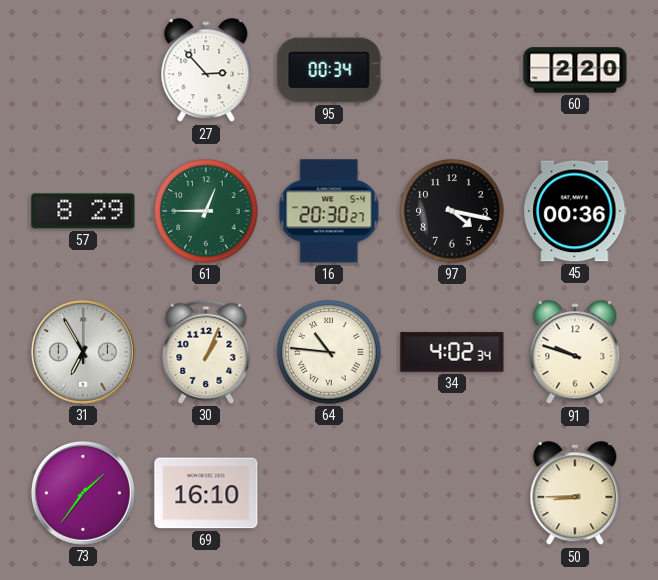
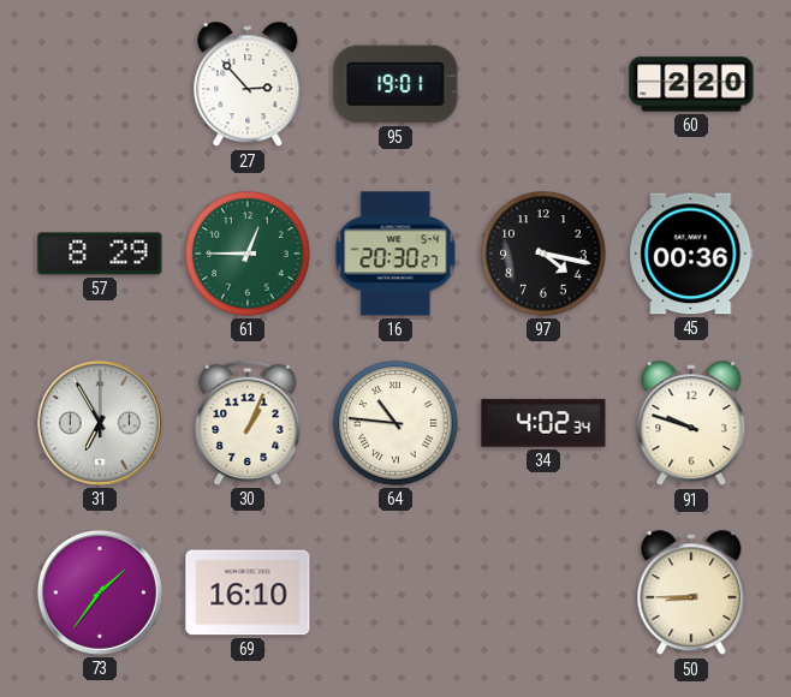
95: 00:34 -> 19:01 (395, 84)
